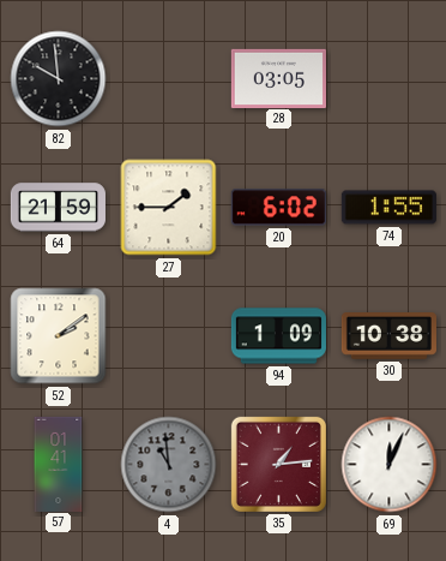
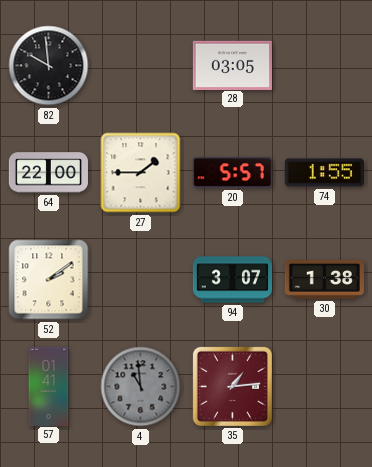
64: 21:59 -> 22:00 (48, 173)
20: 6:02 -> 5:57 (232, 173)
94: 1:09 -> 3:07 (232, 280)
30: 10:38 -> 1:38 (324, 280)
69: 12:04 -> none (390, 465)
